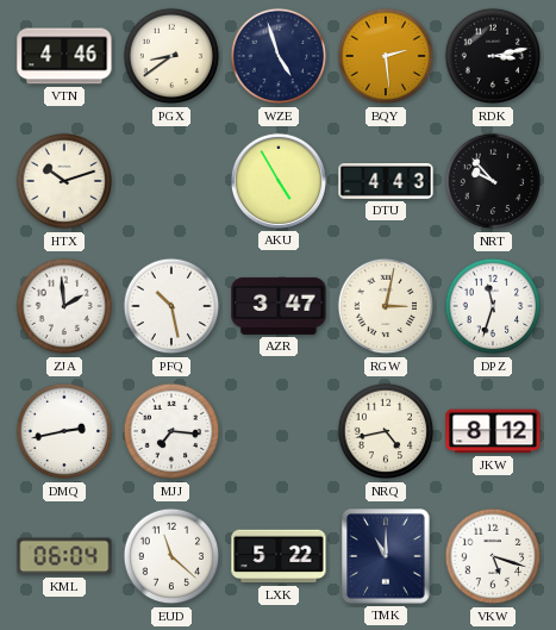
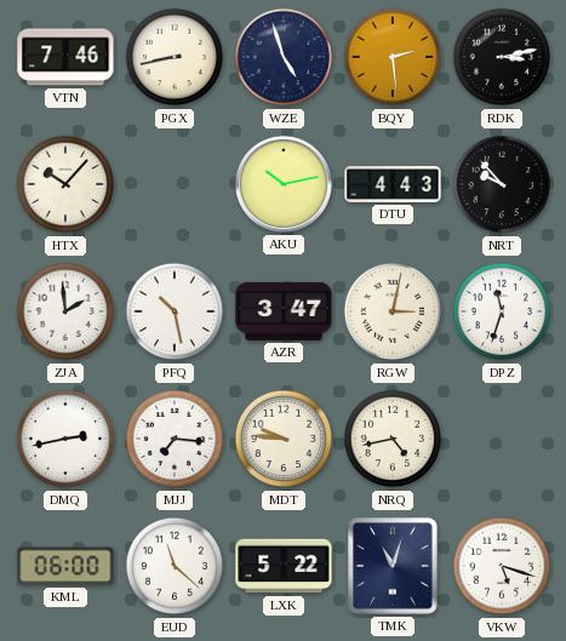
VTN: 4:46 -> 7:46 (65, 57)
PGX: 8:39 -> 8:43 (175, 57)
HTX: 10:12 -> 10:07 (65, 184)
AKU: 4:55 -> 10:13 (284, 184)
MDT: none -> 9:46 (284, 439)
JKW: 8:12 -> none (493, 431)
KML: 06:04 -> 06:00 (65, 566)
TMK: 11:00 -> 11:03 (393, 566)
